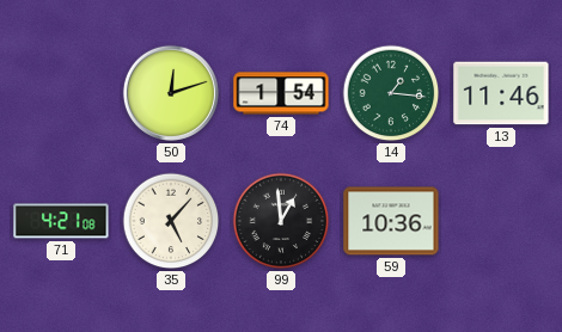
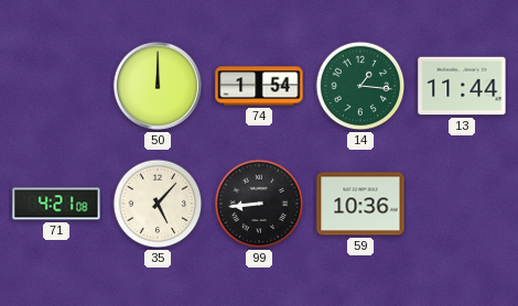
50: 12:12 -> 12:00 (158, 86)
13: 11:46 -> 11:44 (462, 86)
99: 12:59 -> 8:44 (259, 204)
